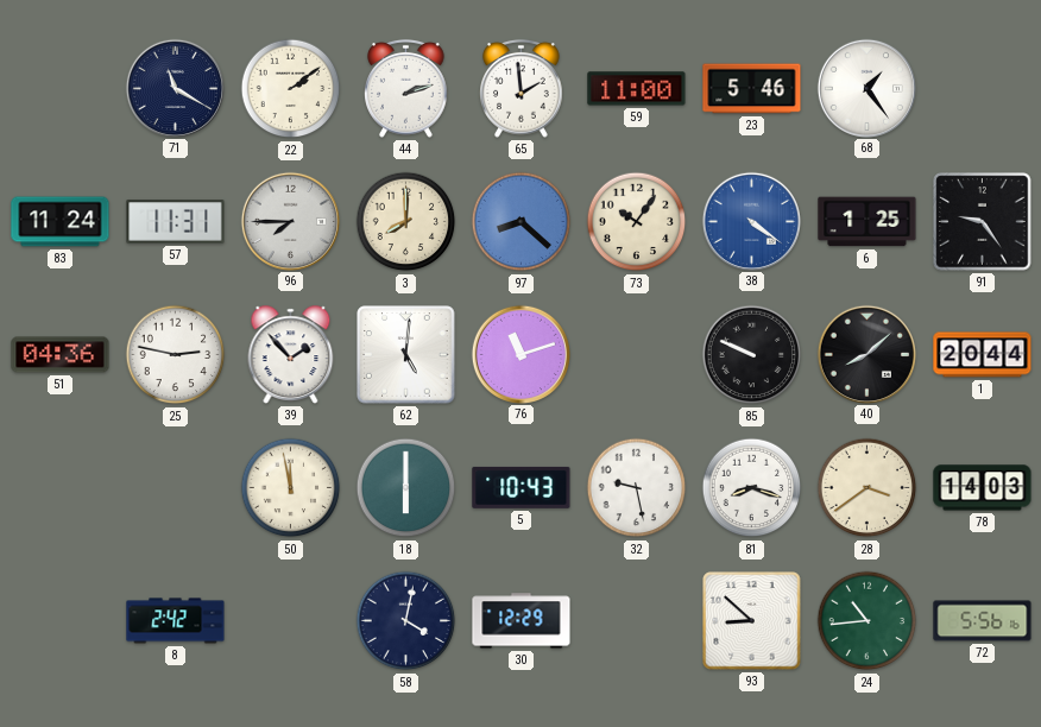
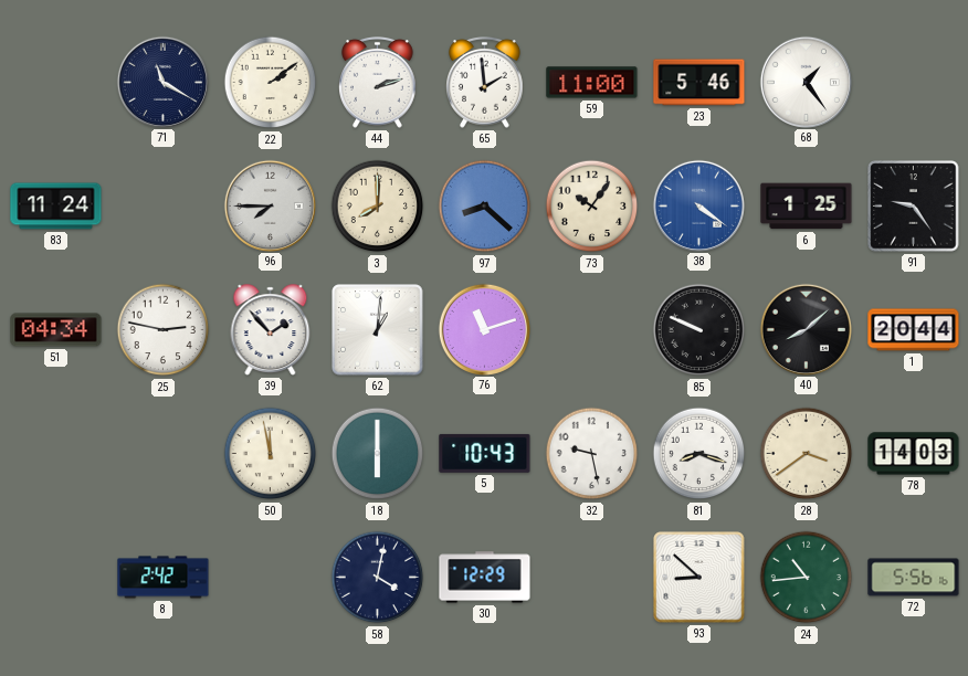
57: 11:31 -> none (176, 222)
51: 04:36 -> 04:34 (56, 330)
62: 5:01 -> 1:01 (378, 330)
